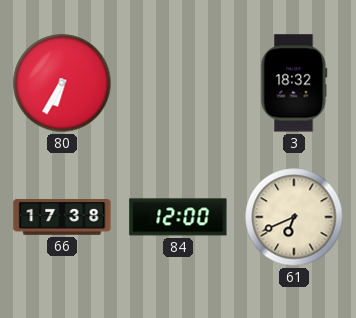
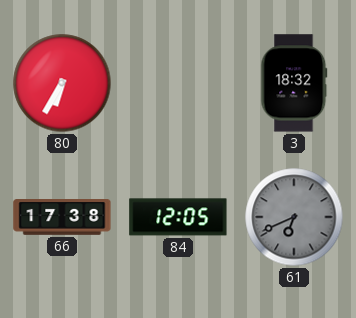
84: 12:00 -> 12:05 (178, 217)
61 dial: cream -> grey (294, 217)
